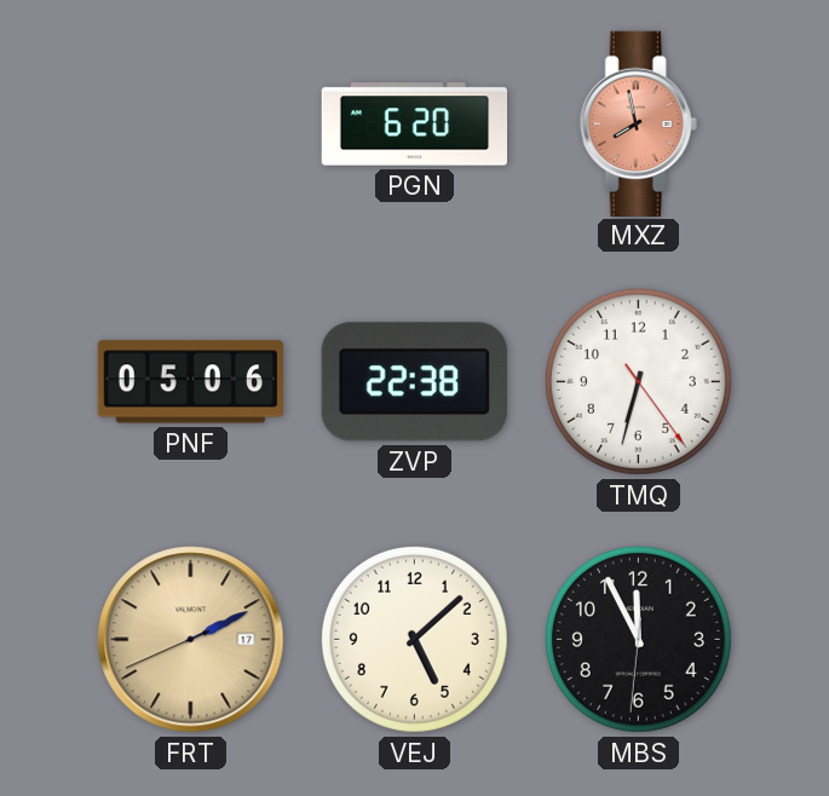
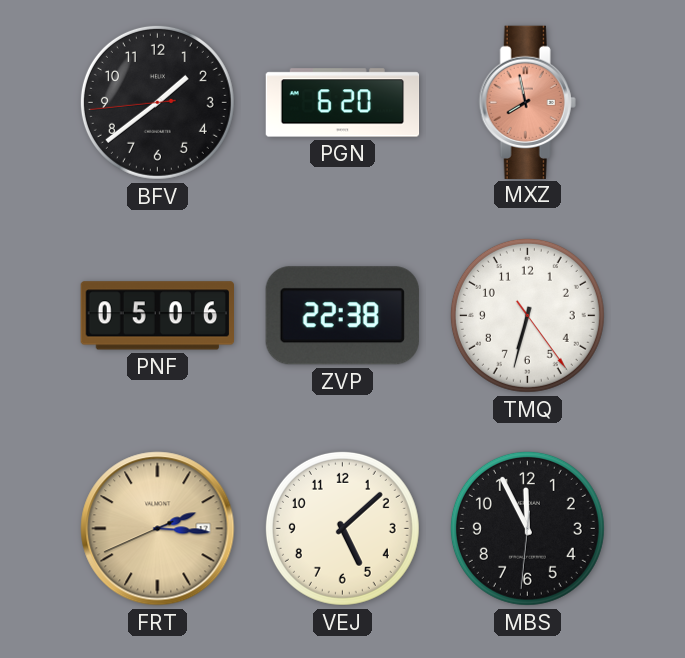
BFV: none -> 1:38 (157, 102)
FRT: 2:10 -> 2:15 (158, 529)
